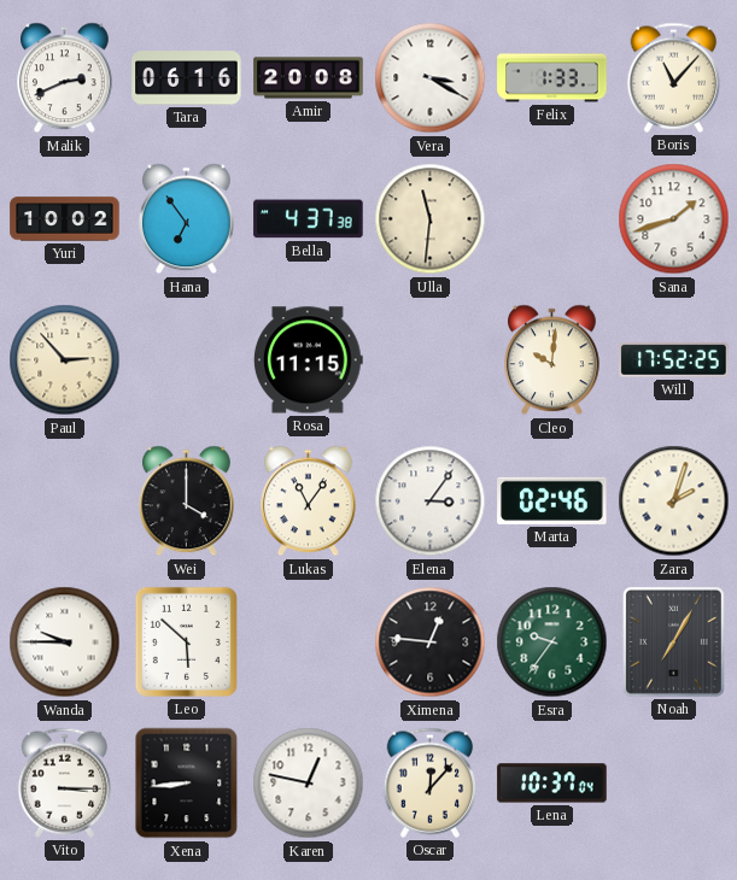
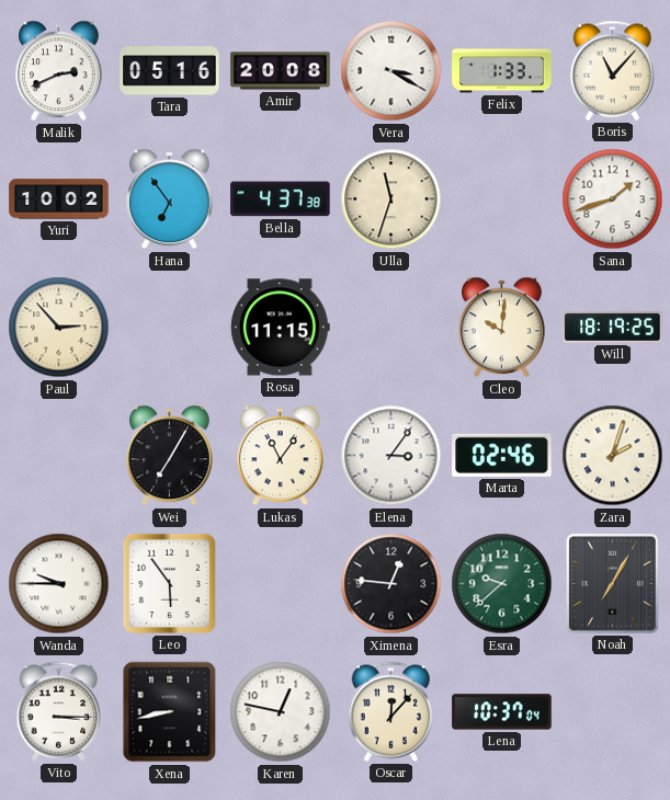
Tara: 06:16 -> 05:16 (170, 71)
Ulla: 11:31 -> 11:33 (391, 199)
Will: 17:52 -> 18:19 (613, 328)
Wei: 4:00 -> 7:05 (170, 456)
Leo: 5:52 -> 5:54 (169, 583)
Esra: 9:36 -> 9:38 (502, 584)
Xena: 8:44 -> 8:43 (170, 712)
